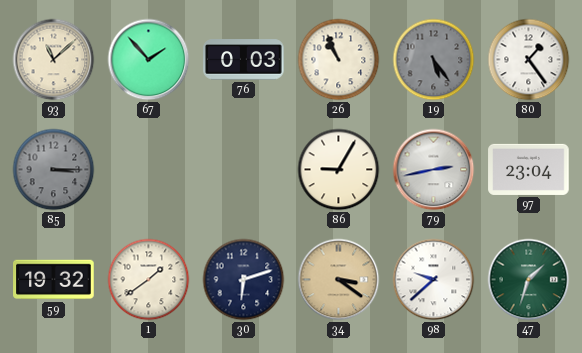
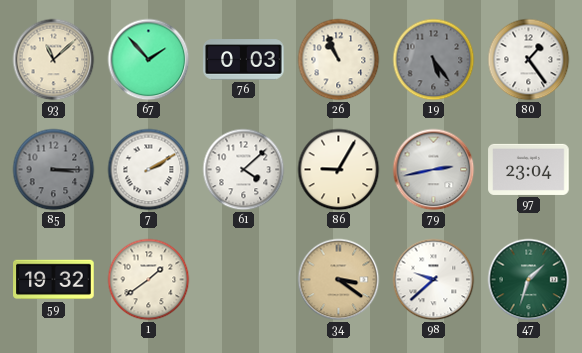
7: none -> 2:10 (149, 170)
61: none -> 4:08 (244, 170)
30: 6:12 -> none (244, 280)
